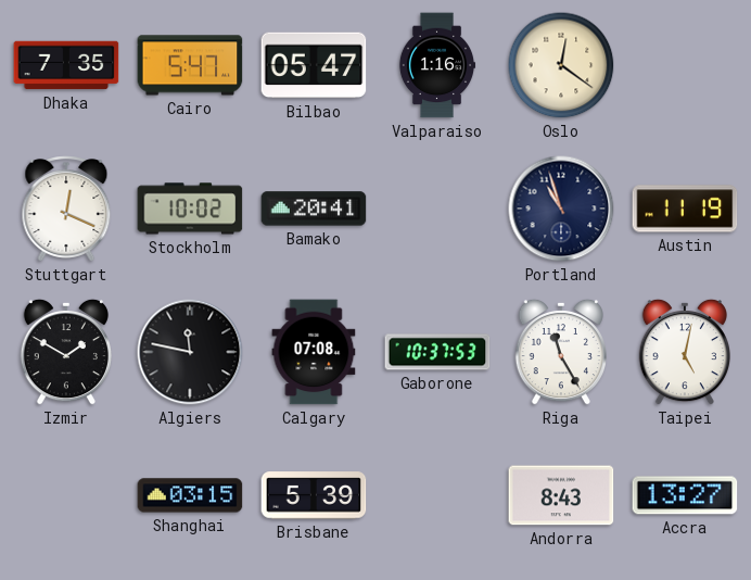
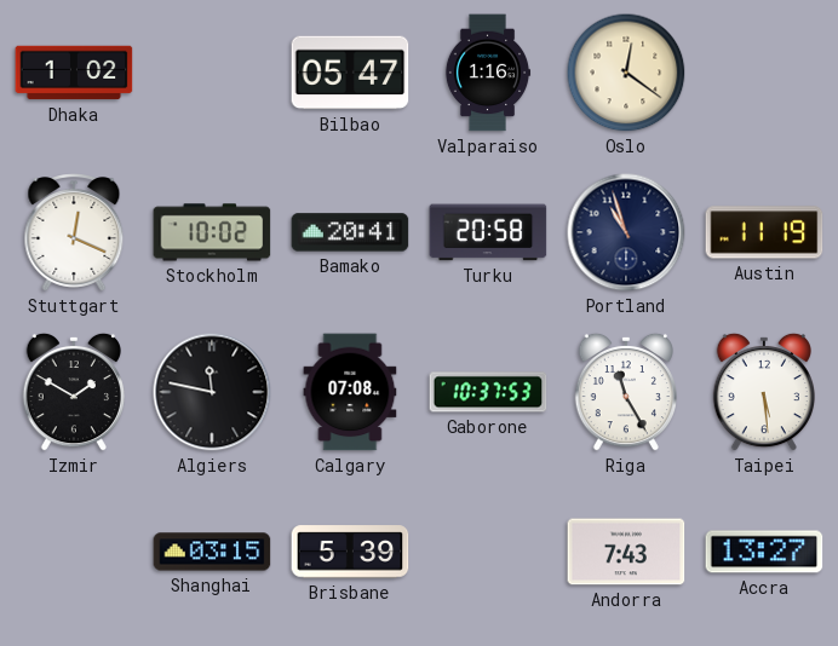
Dhaka: 7:35 -> 1:02 (74, 73)
Cairo: 5:47 -> none (190, 65)
Turku: none -> 20:58 (488, 232)
Taipei: 5:02 -> 5:29 (763, 392)
Andorra: 8:43 -> 7:43 (626, 552)
